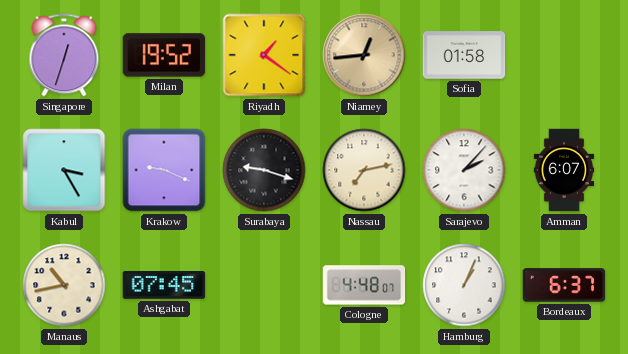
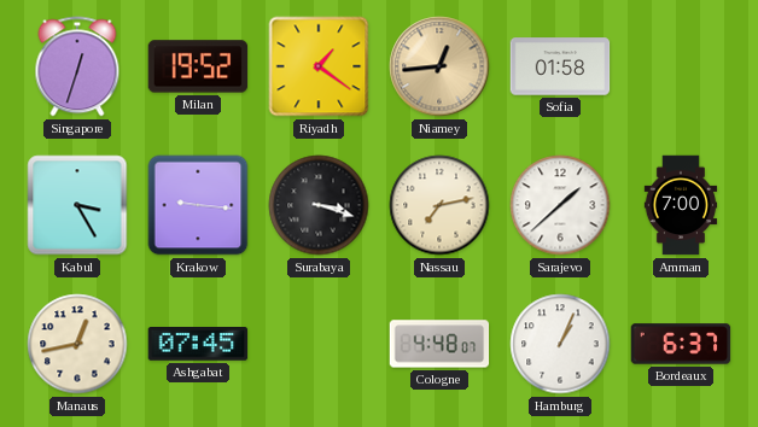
Krakow: 9:19 -> 9:16 (198, 205)
Surabaya: 9:18 -> 3:18 (319, 205)
Sarajevo: 2:07 -> 1:38 (560, 205)
Amman: 6:07 -> 7:00 (681, 205)
Manaus: 10:43 -> 12:43 (77, 344)
